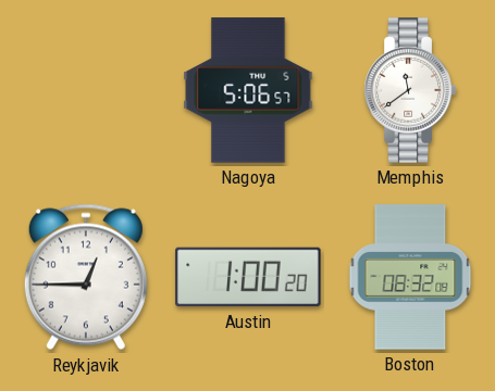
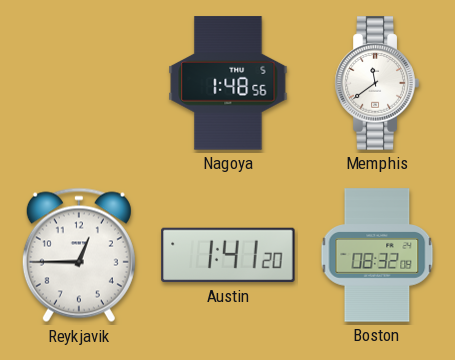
Nagoya: 5:06 -> 1:48 (228, 83)
Austin: 1:00 -> 1:41 (228, 255)
